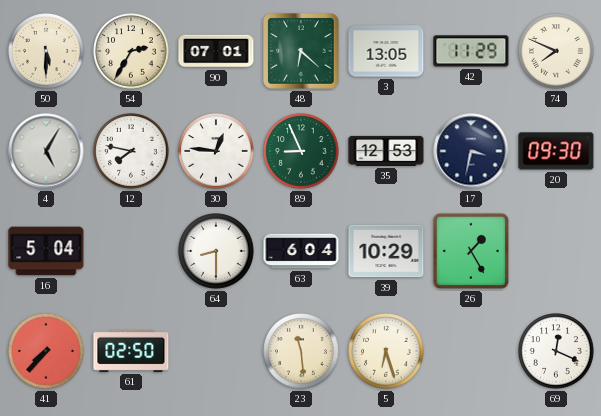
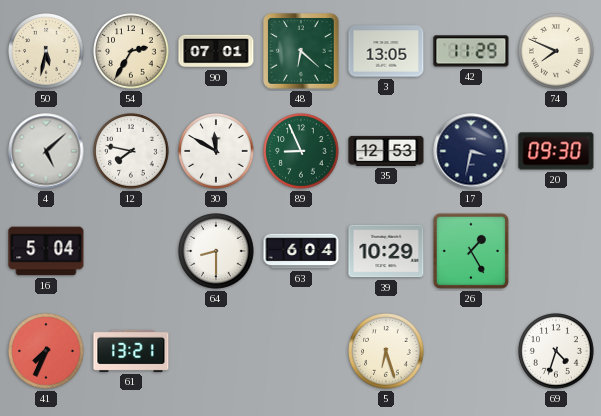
50: 5:30 -> 5:32 (46, 51)
4: 5:05 -> 5:08 (46, 151)
30: 12:46 -> 11:50 (216, 151)
41: 7:37 -> 7:34 (46, 351)
61: 02:50 -> 13:21 (131, 351)
23: 11:29 -> none (301, 351)
69: 12:19 -> 4:33 (556, 351)
